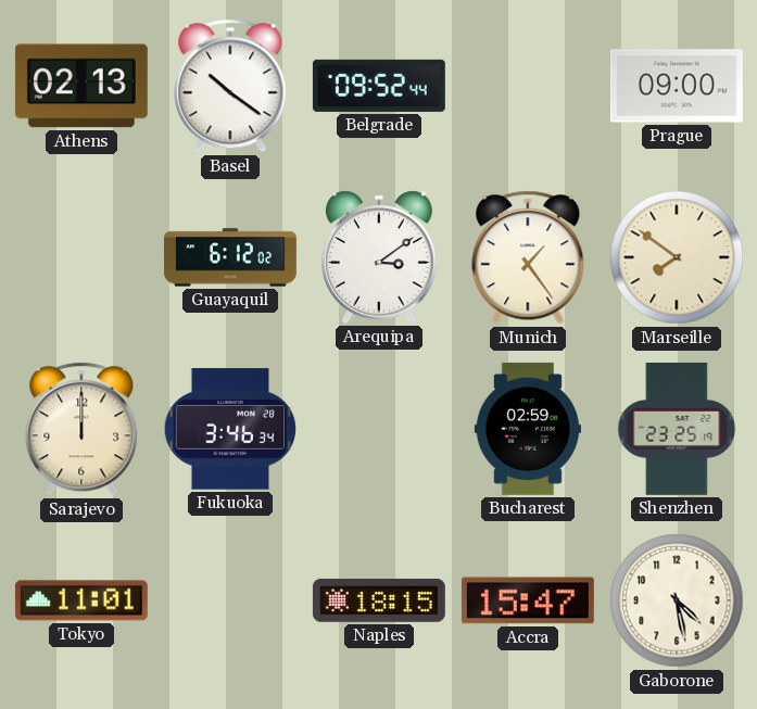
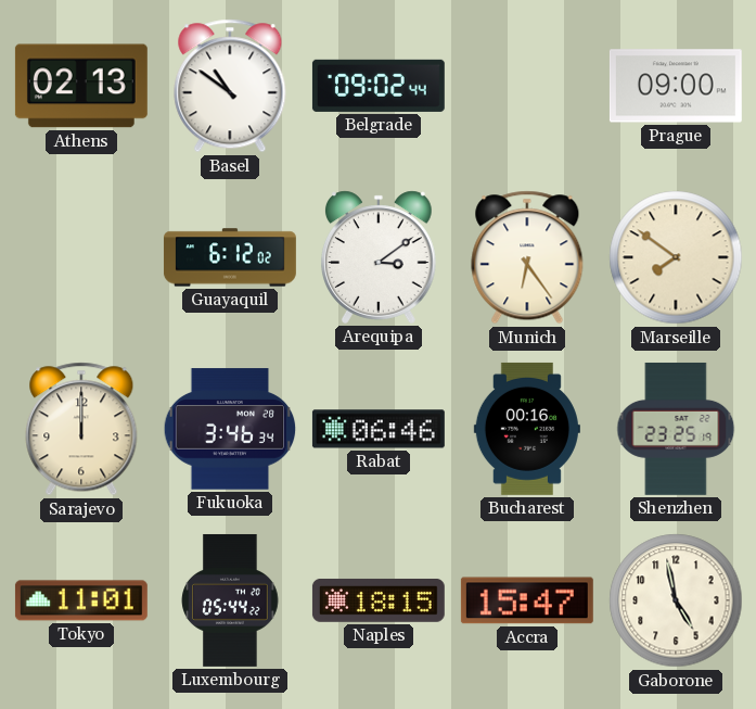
Basel: 10:21 -> 10:51 (230, 86)
Belgrade: 09:52 -> 09:02 (379, 86)
Munich: 1:24 -> 6:24 (527, 257)
Rabat: none -> 06:46 (379, 429)
Bucharest: 02:59 -> 00:16 (527, 429)
Luxembourg: none -> 05:44 (230, 600)
Gaborone: 4:28 -> 4:58 (676, 600)
